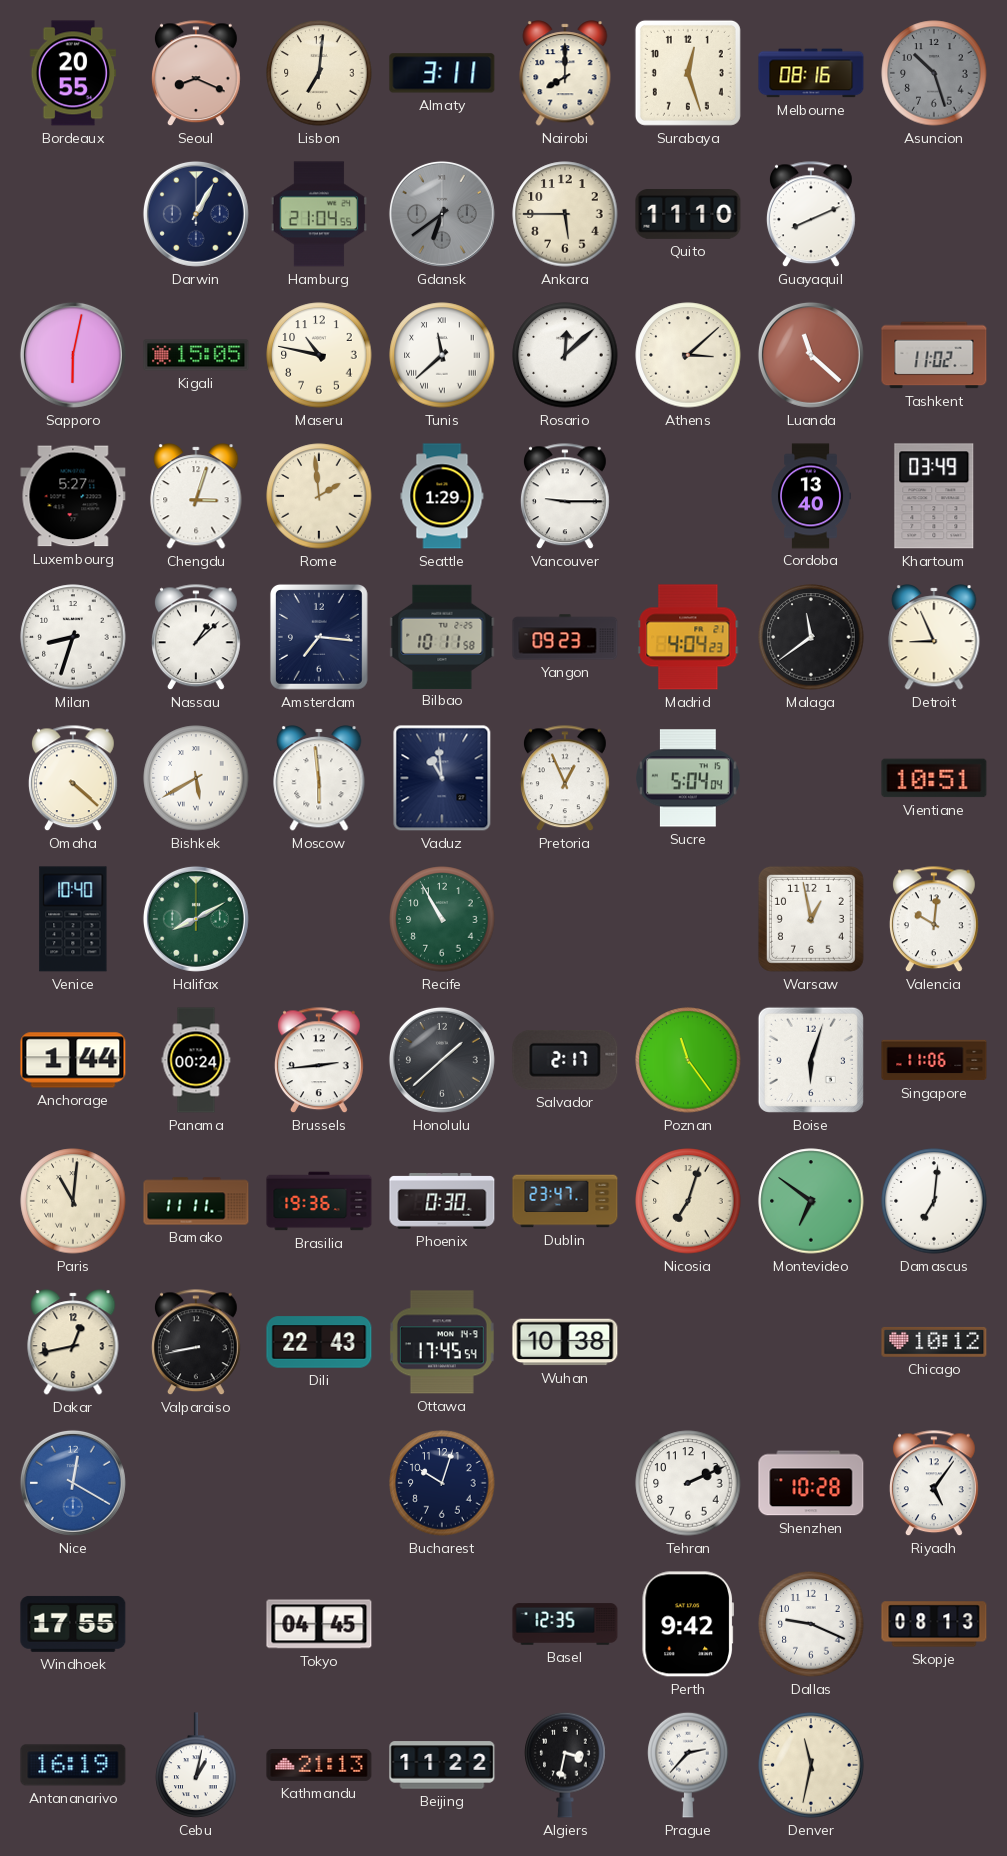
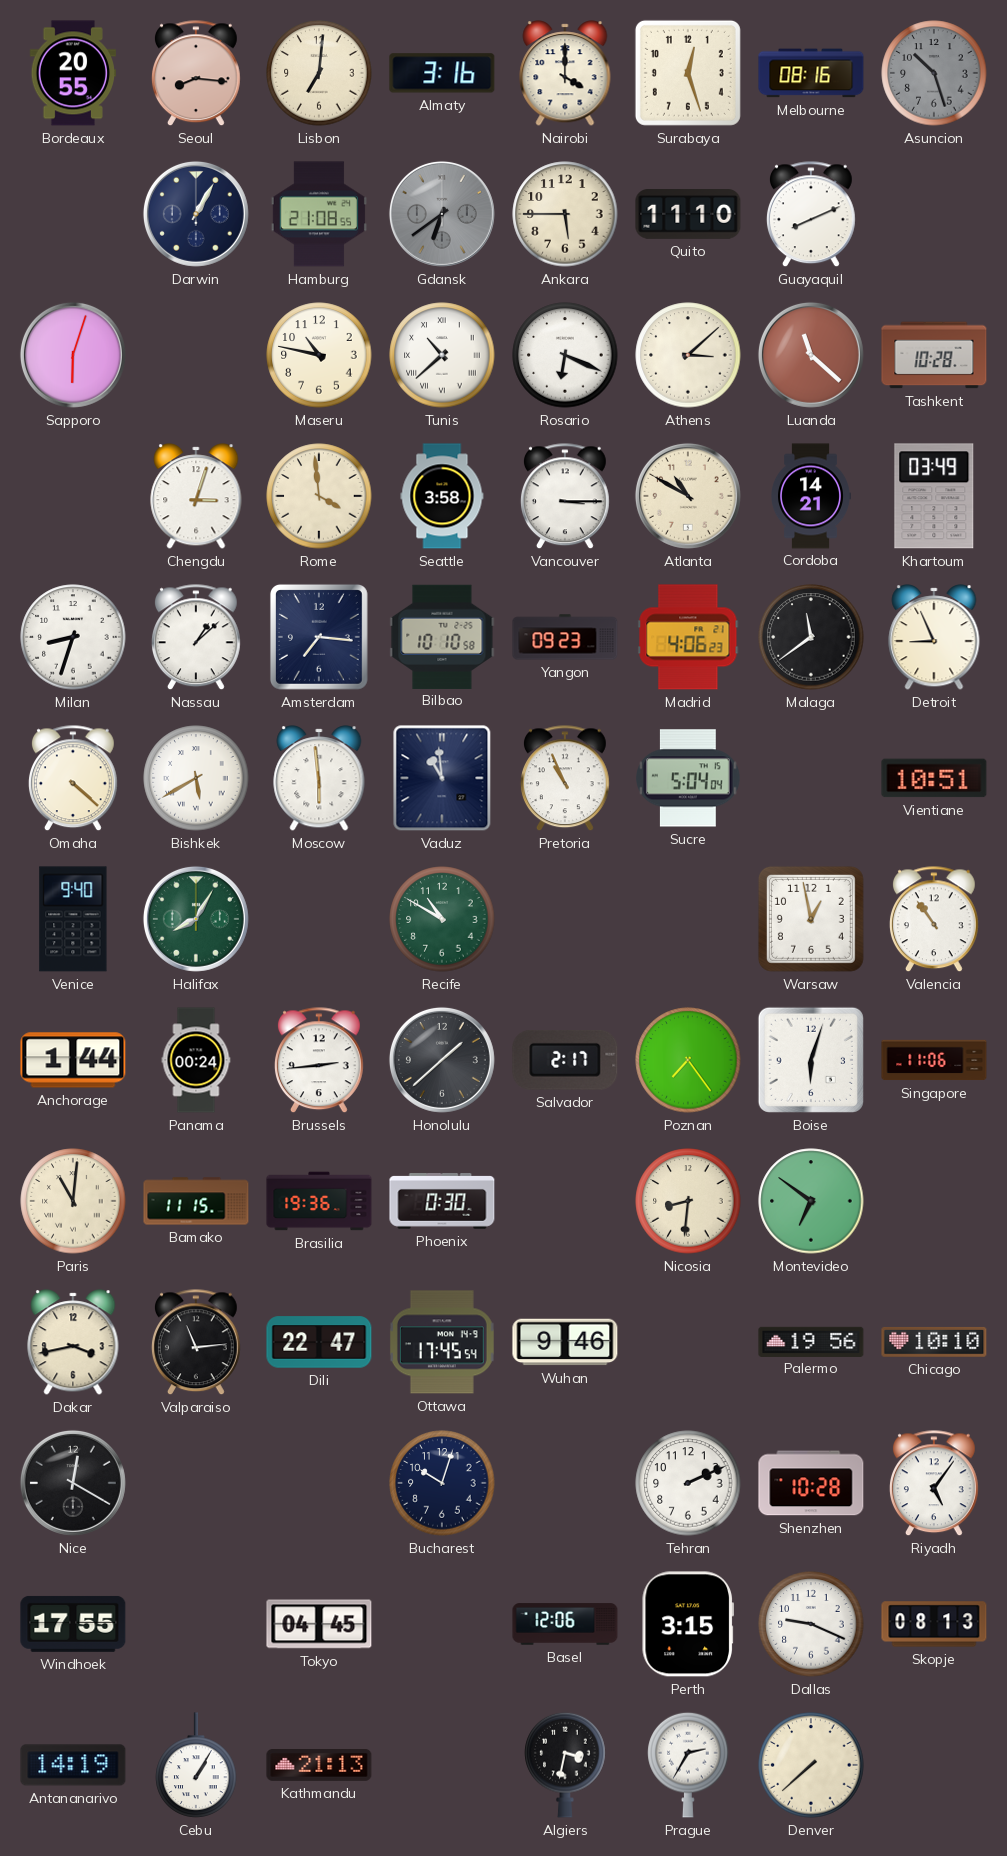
Seoul: 8:19 -> 8:16 (196, 74)
Almaty: 3:11 -> 3:16 (442, 73)
Nairobi: 8:00 -> 4:00 (565, 73)
Hamburg: 21:04 -> 21:08 (319, 214)
Sapporo: 6:02 -> 6:03 (73, 355)
Kigali: 15:05 -> none (196, 355)
Tunis: 11:38 -> 10:38 (442, 355)
Rosario: 12:08 -> 6:19 (565, 355)
Tashkent: 11:02 -> 10:28 (934, 355)
Luxembourg: 5:27 -> none (73, 496)
Rome: 1:59 -> 3:59 (319, 496)
Seattle: 1:29 -> 3:58 (442, 496)
Vancouver: 9:15 -> 3:15 (565, 497)
Atlanta: none -> 10:50 (688, 496)
Cordoba: 13:40 -> 14:21 (811, 496)
Bilbao: 10:11 -> 10:10 (442, 636)
Madrid: 4:04 -> 4:06 (688, 637)
Pretoria: 12:56 -> 10:56 (565, 779)
Venice: 10:40 -> 9:40 (73, 919)
Halifax: 8:10 -> 8:05 (196, 919)
Recife: 10:55 -> 10:50 (442, 919)
Valencia: 10:01 -> 10:54 (934, 920)
Poznan: 11:24 -> 7:24 (688, 1060)
Bamako: 11:11 -> 11:15 (196, 1201)
Dublin: 23:47 -> none (565, 1201)
Nicosia: 7:03 -> 8:31 (688, 1201)
Damascus: 7:01 -> none (934, 1201)
Dakar: 12:43 -> 3:43 (73, 1342)
Valparaiso: 8:43 -> 11:14 (196, 1343)
Dili: 22:43 -> 22:47 (319, 1342)
Wuhan: 10:38 -> 9:46 (565, 1342)
Palermo: none -> 19:56 (811, 1341)
Chicago: 10:12 -> 10:10 (934, 1342)
Nice dial: blue -> black (73, 1483)
Basel: 12:35 -> 12:06 (565, 1624)
Perth: 9:42 -> 3:15 (687, 1624)
Antananarivo: 16:19 -> 14:19 (73, 1765)
Cebu: 1:02 -> 1:05 (196, 1765)
Beijing: 11:22 -> none (442, 1765)
Prague: 2:37 -> 2:35 (688, 1765)
Denver: 11:32 -> 7:38 (811, 1765)
